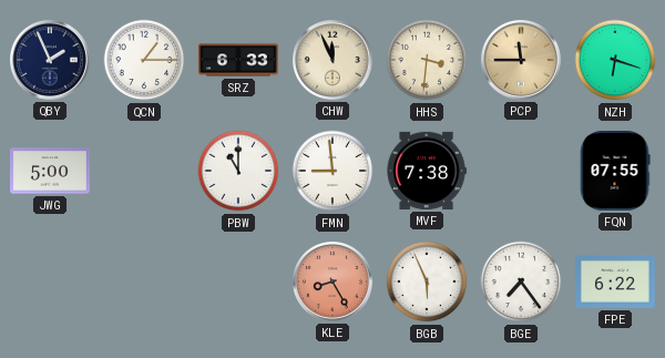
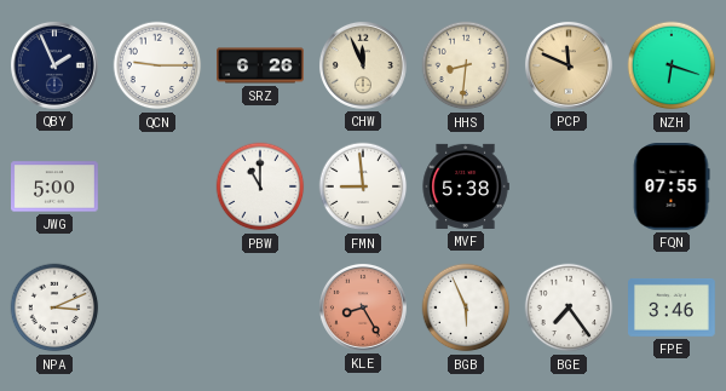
QCN: 1:15 -> 9:15 (157, 65)
SRZ: 6:33 -> 6:26 (260, 65)
HHS: 3:31 -> 8:31 (466, 65)
PCP: 11:45 -> 11:49 (569, 65)
MVF: 7:38 -> 5:38 (466, 186)
NPA: none -> 3:11 (54, 307)
FPE: 6:22 -> 3:46 (673, 307)
